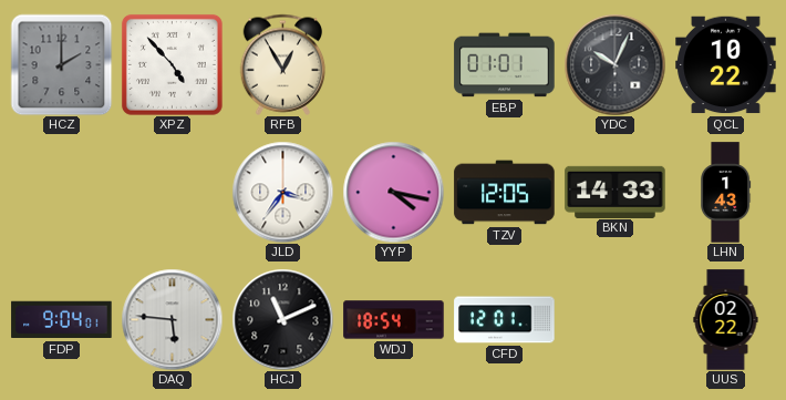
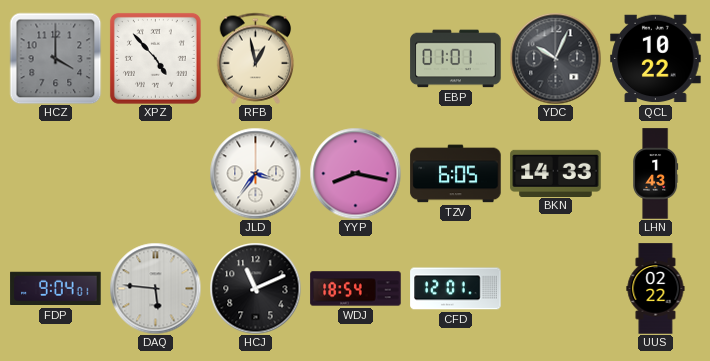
HCZ: 2:00 -> 4:00 (55, 58)
RFB: 12:55 -> 12:58 (256, 58)
YYP: 4:17 -> 8:17 (355, 173)
TZV: 12:05 -> 6:05 (456, 174)
